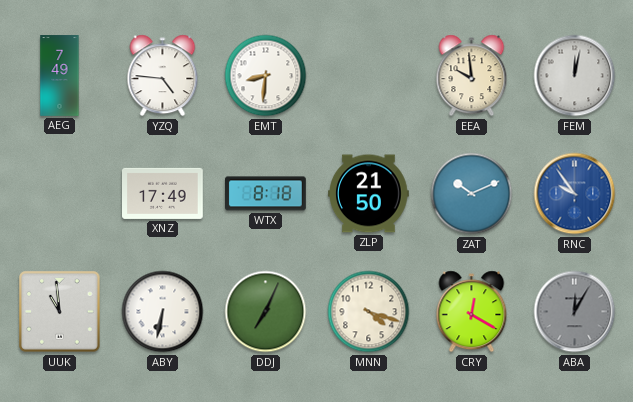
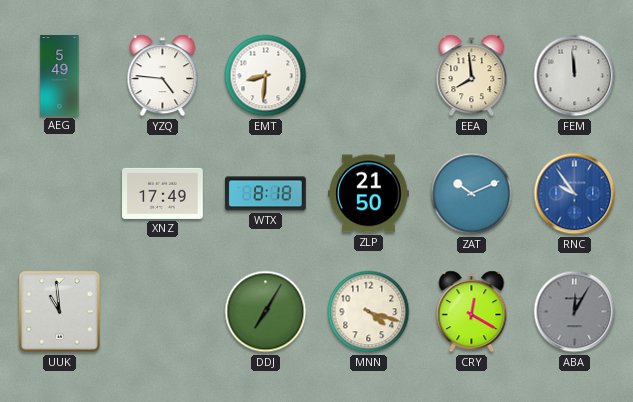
AEG: 7:49 -> 5:49 (60, 76)
EEA: 9:59 -> 7:59 (472, 76)
FEM: 12:02 -> 11:59 (575, 76)
ABY: 6:32 -> none (163, 312)
DDJ: 7:04 -> 7:05 (266, 312)
